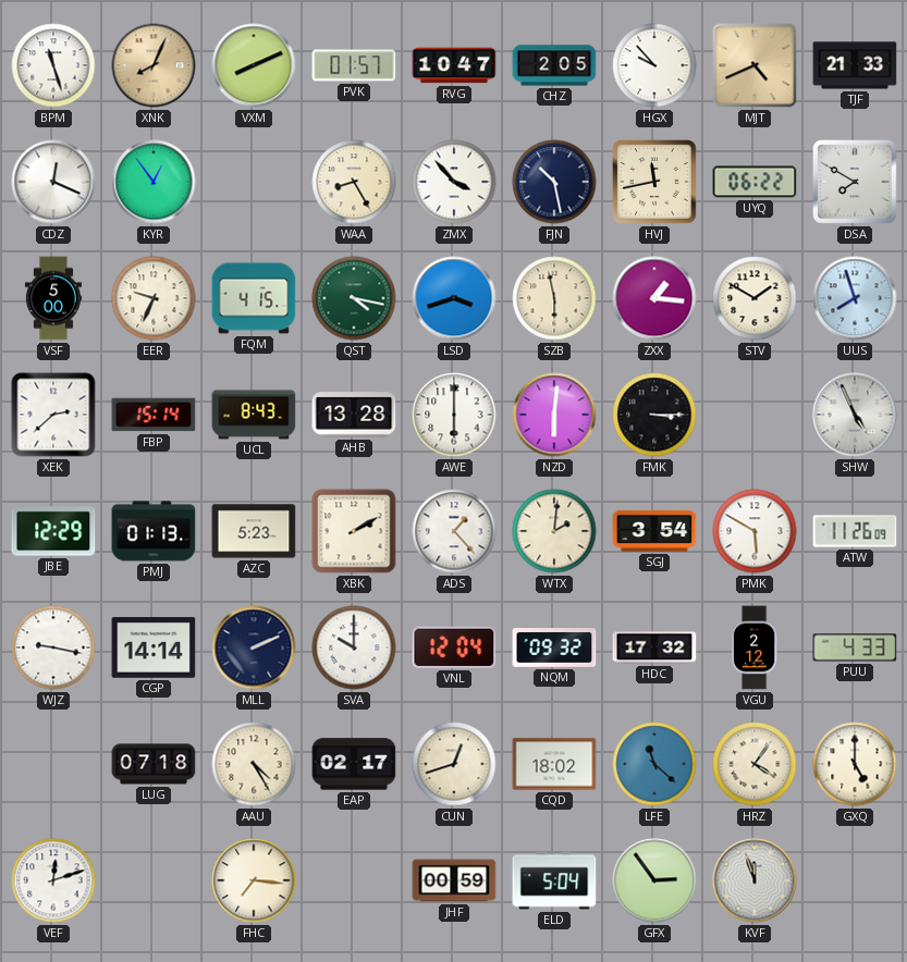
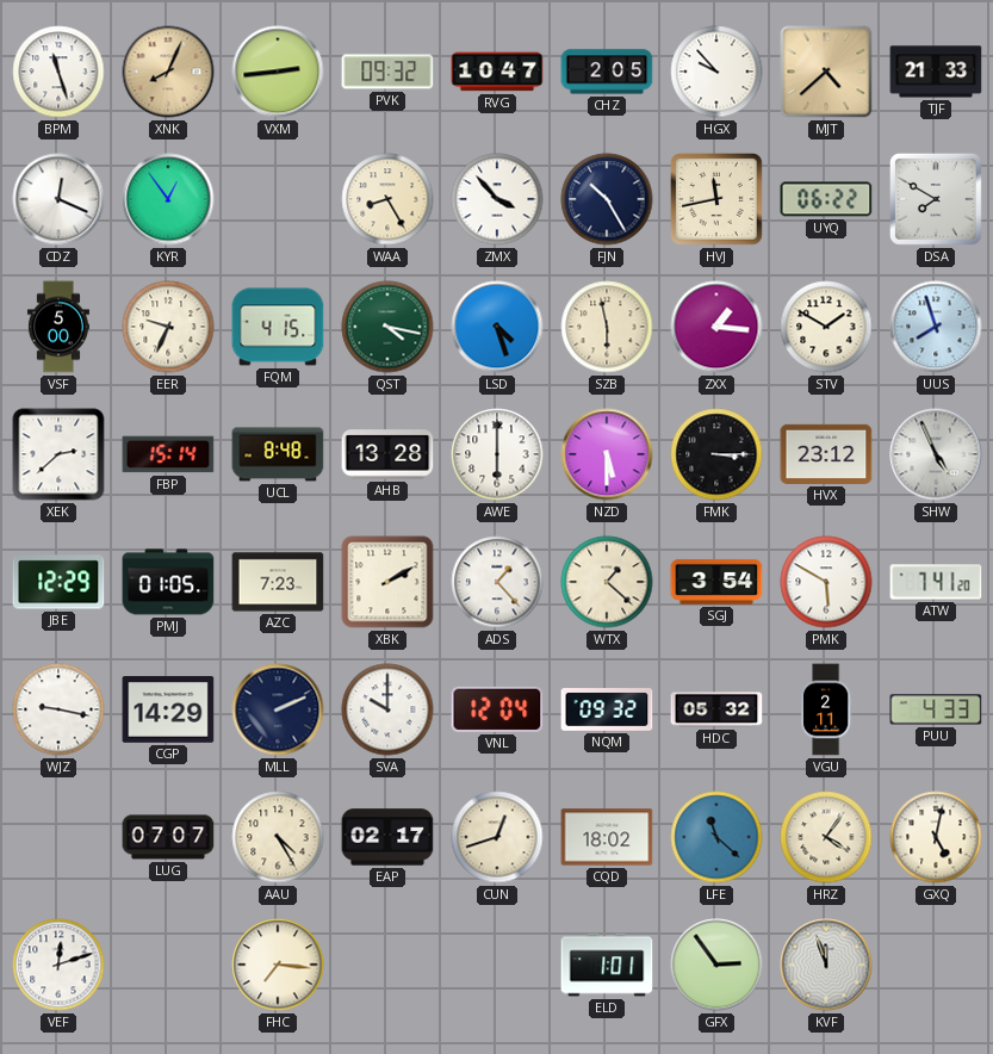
VXM: 8:11 -> 2:44 (278, 72)
PVK: 01:57 -> 09:32 (387, 72)
MJT: 4:41 -> 4:38 (826, 72)
FJN: 10:28 -> 10:25 (607, 199)
LSD: 3:42 -> 4:27 (497, 327)
UCL: 8:43 -> 8:48 (278, 454)
NZD: 6:01 -> 5:30 (607, 454)
HVX: none -> 23:12 (826, 454)
PMJ: 01:13 -> 01:05 (168, 582)
AZC: 5:23 -> 7:23 (278, 582)
WTX: 2:01 -> 1:22 (607, 582)
ATW: 11:26 -> 7:41 (936, 582)
CGP: 14:14 -> 14:29 (168, 709)
HDC: 17:32 -> 05:32 (716, 709)
VGU: 2:12 -> 2:11 (827, 709)
LUG: 07:18 -> 07:07 (168, 837)
GXQ: 5:00 -> 5:02 (936, 837)
JHF: 00:59 -> none (454, 880)
ELD: 5:04 -> 1:01 (607, 965)
